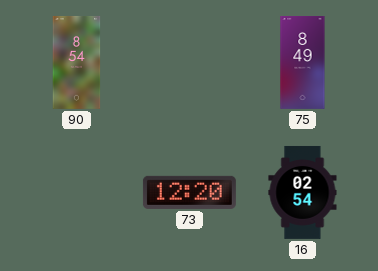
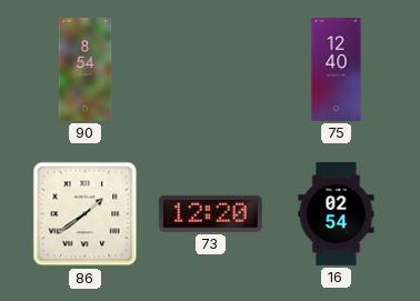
75: 8:49 -> 12:40 (337, 70)
86: none -> 1:39 (86, 214)
